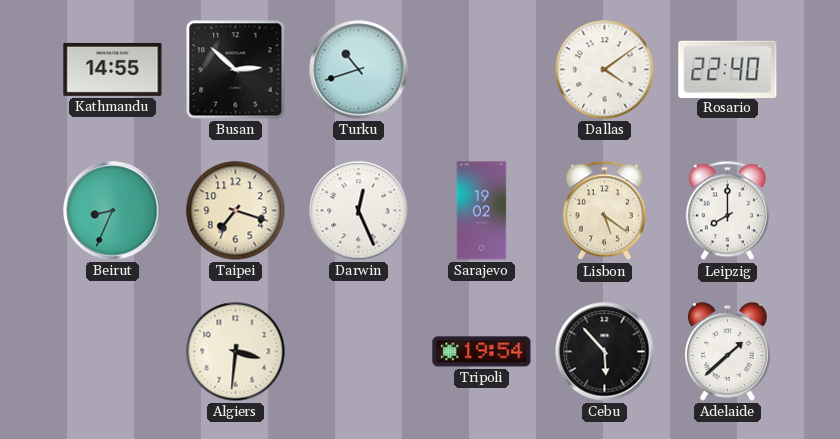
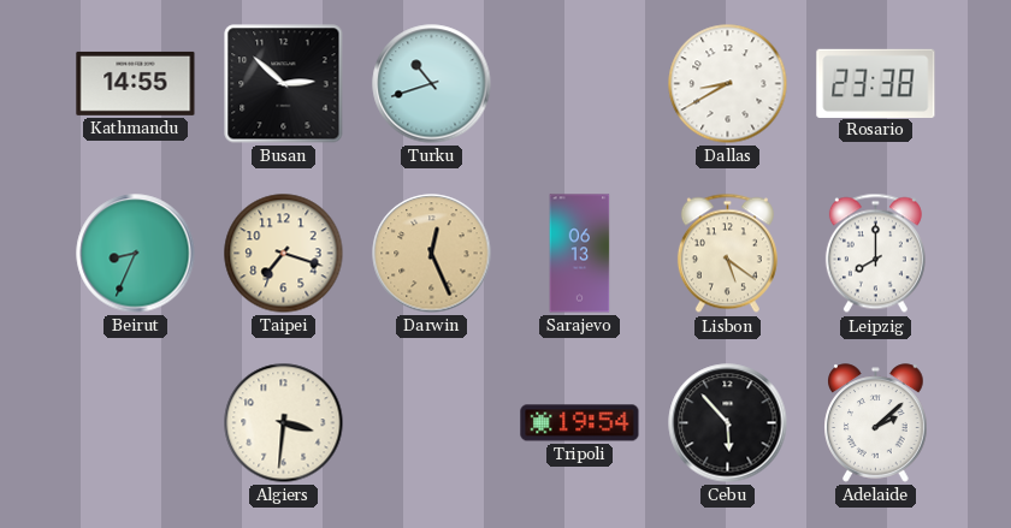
Dallas: 4:09 -> 8:40 (728, 84)
Rosario: 22:40 -> 23:38 (876, 83)
Darwin dial: white -> champagne (432, 254)
Sarajevo: 19:02 -> 06:13 (580, 254)
Adelaide: 1:38 -> 2:08 (876, 423)
